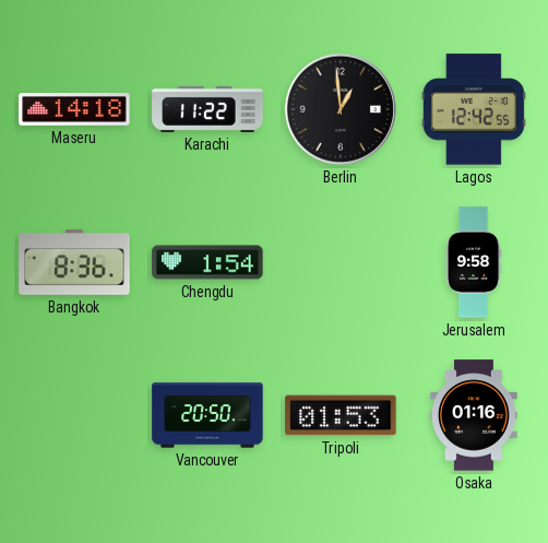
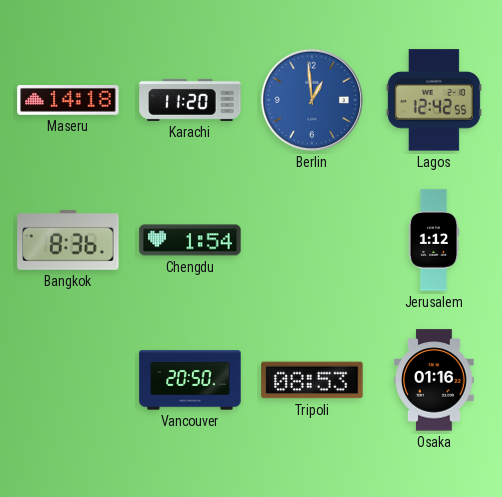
Karachi: 11:22 -> 11:20 (190, 100)
Berlin dial: black -> blue (312, 100)
Jerusalem: 9:58 -> 1:12 (434, 240)
Tripoli: 01:53 -> 08:53 (312, 380)
